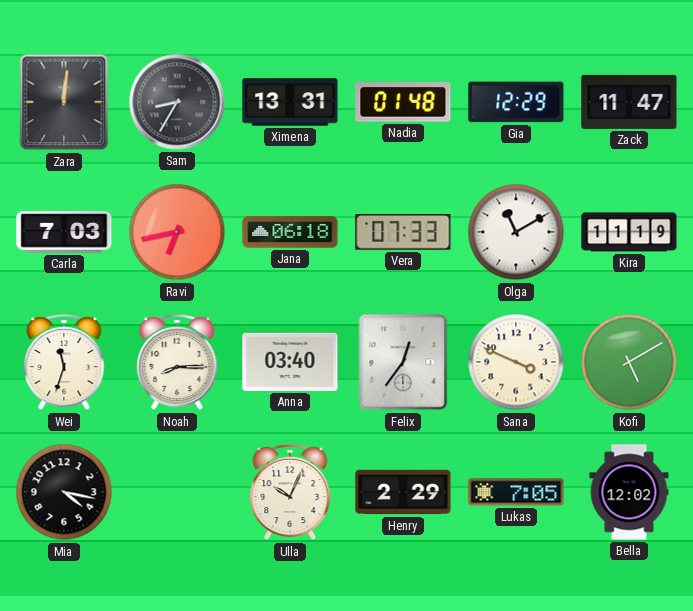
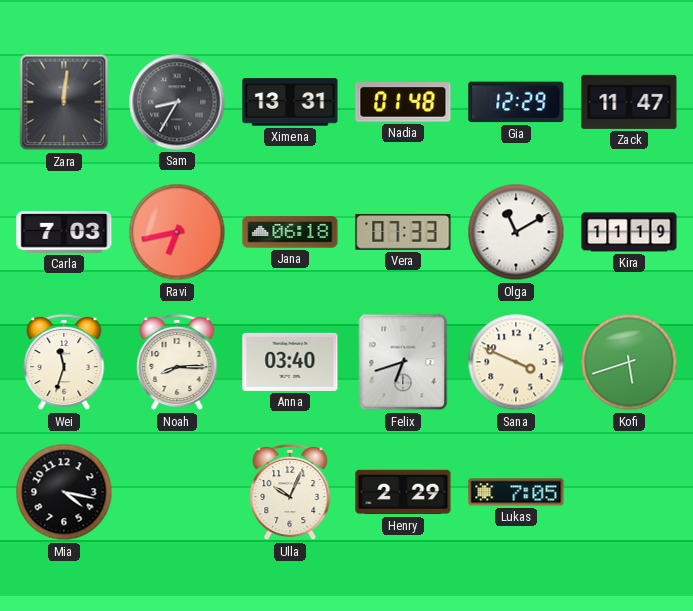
Felix: 12:36 -> 6:42 (403, 362)
Kofi: 5:10 -> 5:42 (629, 362)
Bella: 12:02 -> none (629, 492)
